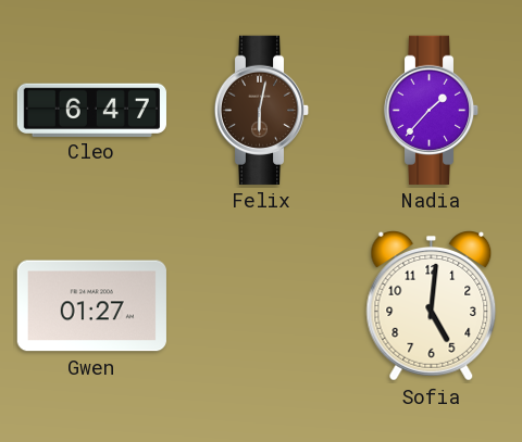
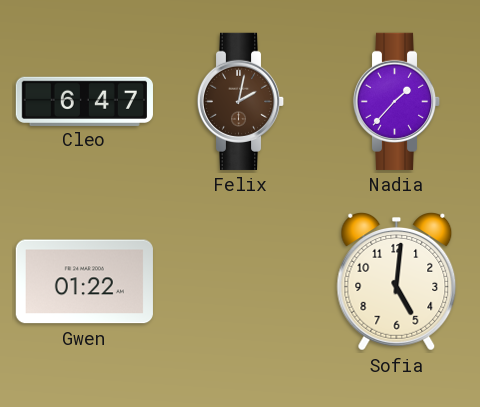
Felix: 6:02 -> 2:02 (241, 101)
Gwen: 01:27 -> 01:22 (84, 282)
